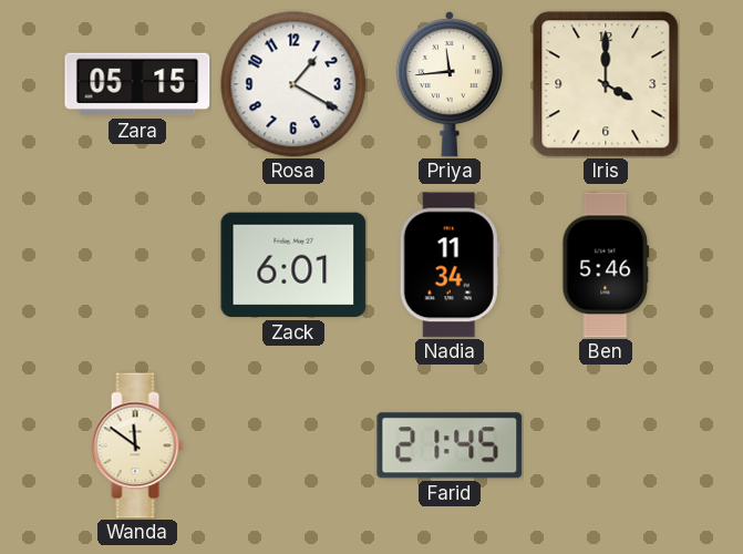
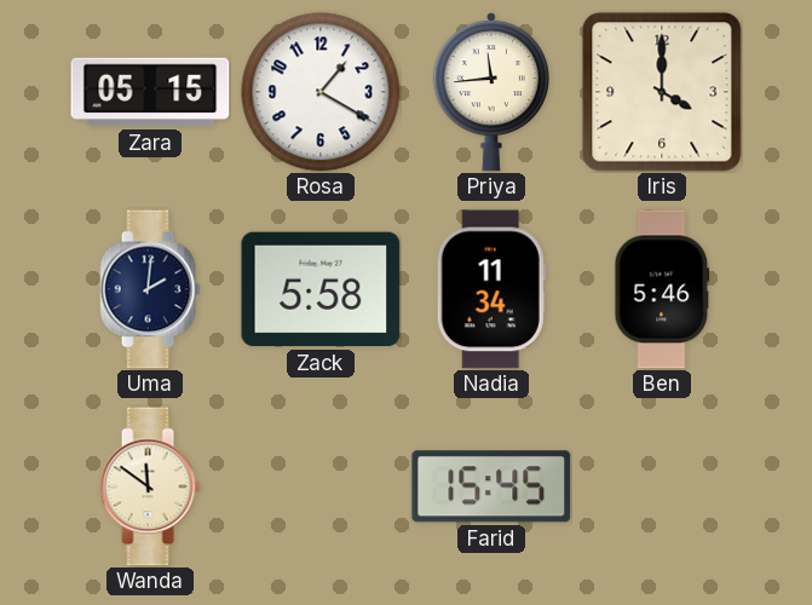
Uma: none -> 2:01 (150, 289)
Zack: 6:01 -> 5:58 (321, 289)
Farid: 21:45 -> 15:45 (491, 486)
